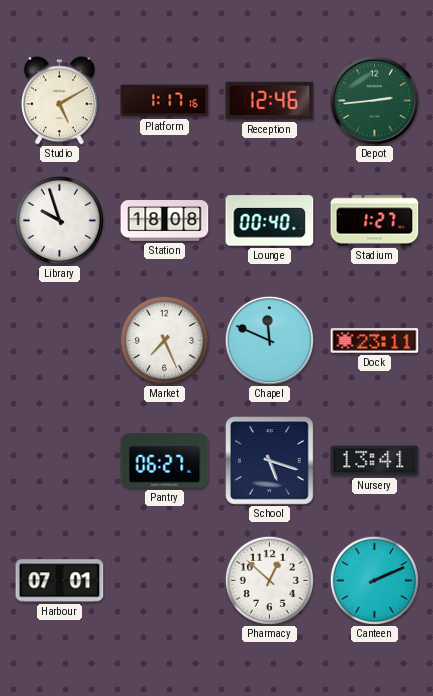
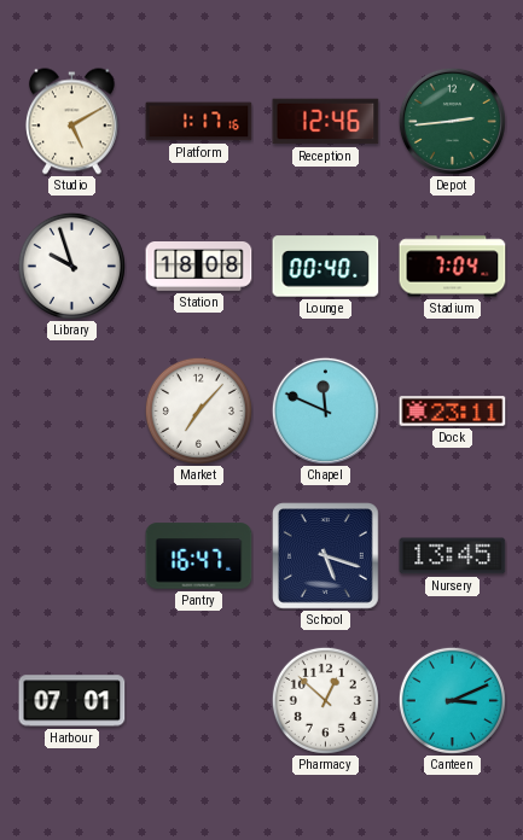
Stadium: 1:27 -> 7:04 (453, 267)
Market: 7:26 -> 7:07 (198, 410)
Pantry: 06:27 -> 16:47 (199, 556)
Nursery: 13:41 -> 13:45 (453, 556)
Canteen: 2:11 -> 3:11 (452, 700)
